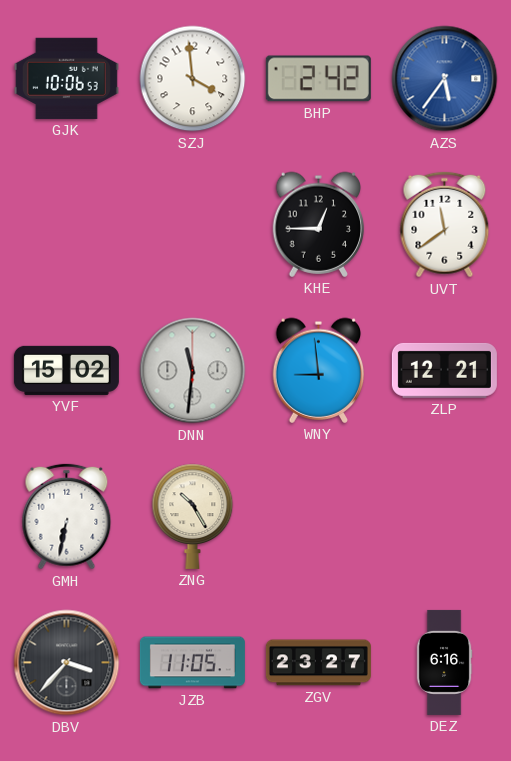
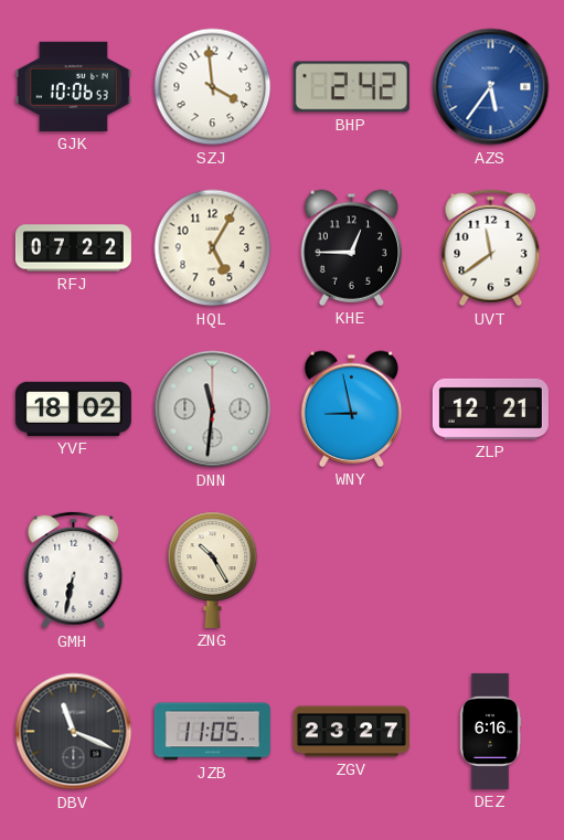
RFJ: none -> 07:22 (73, 248)
HQL: none -> 5:05 (213, 248)
YVF: 15:02 -> 18:02 (73, 408)
WNY: 8:59 -> 8:58 (352, 408)
DBV: 3:37 -> 11:19 (74, 732)
